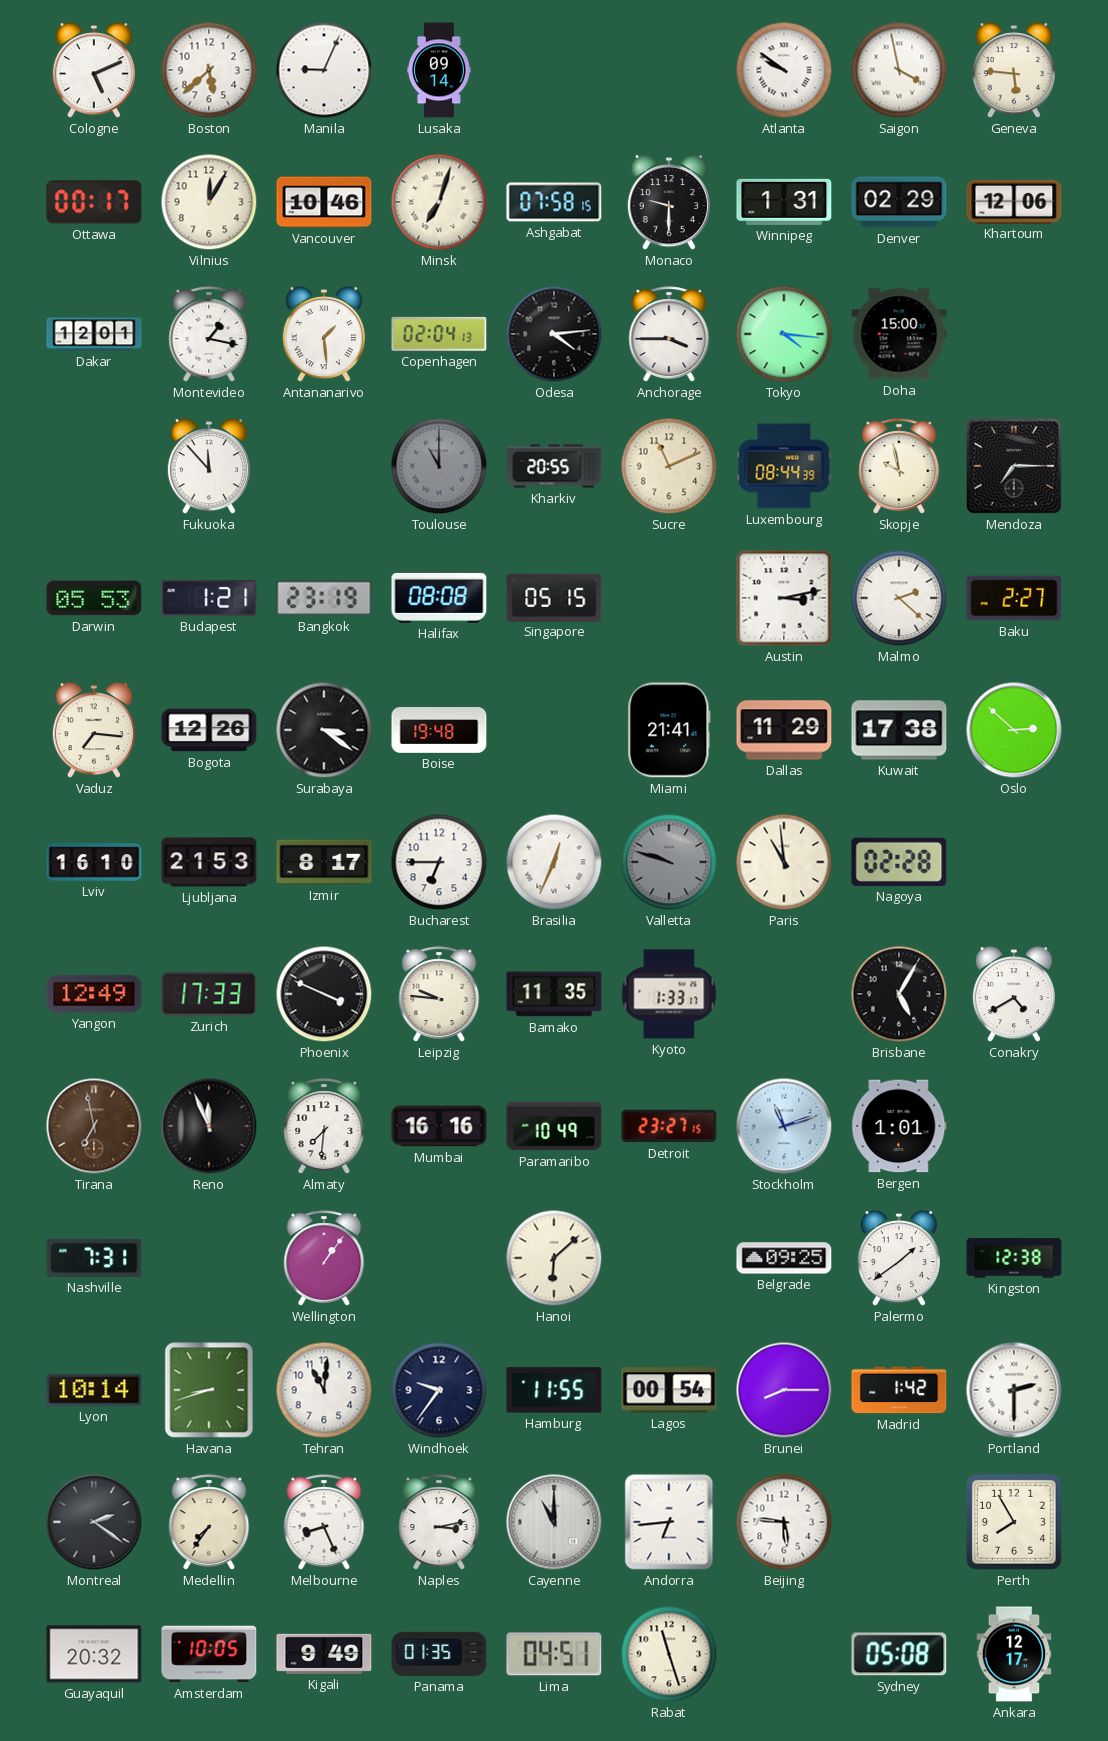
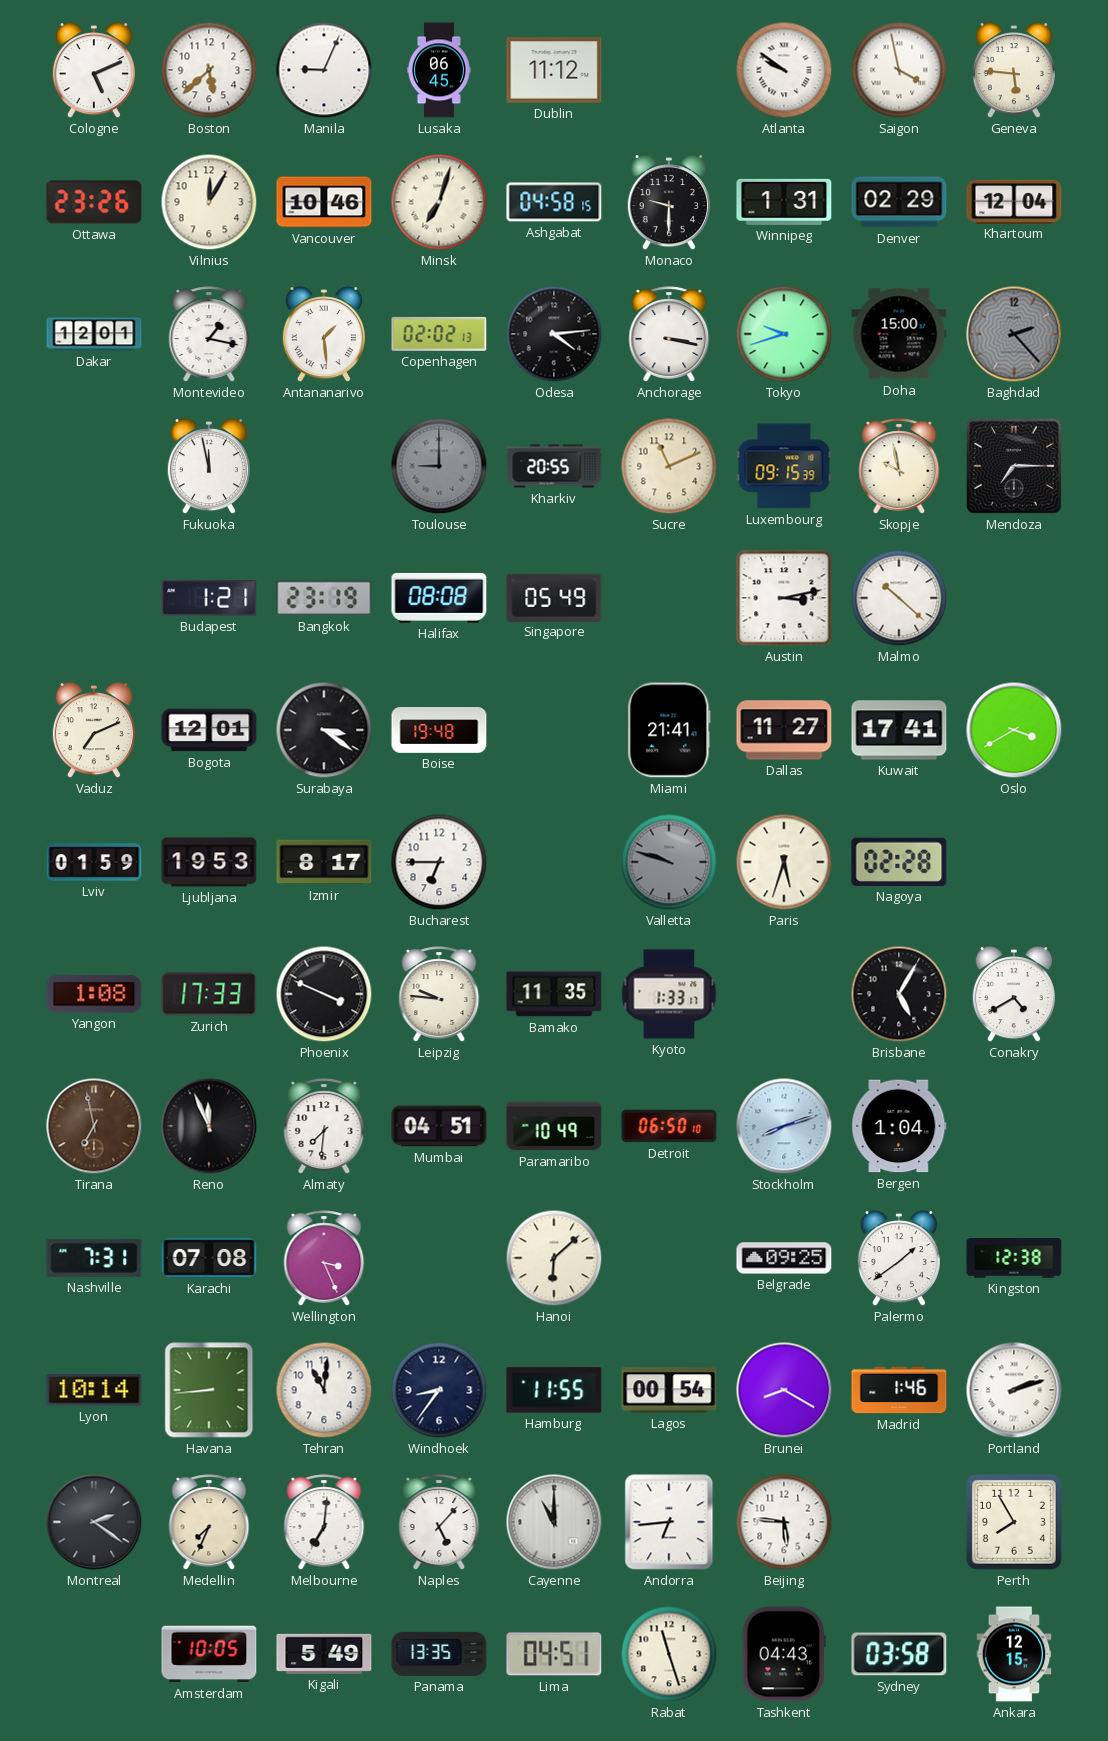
Lusaka: 09:14 -> 06:45 (439, 70)
Dublin: none -> 11:12 (554, 70)
Ottawa: 00:17 -> 23:26 (94, 202)
Ashgabat: 07:58 -> 04:58 (554, 202)
Khartoum: 12:06 -> 12:04 (1014, 201)
Copenhagen: 02:04 -> 02:02 (439, 334)
Anchorage: 3:45 -> 3:17 (669, 334)
Tokyo: 4:16 -> 9:42 (784, 334)
Baghdad: none -> 2:23 (1014, 334)
Fukuoka: 11:53 -> 11:58 (209, 467)
Toulouse: 11:00 -> 9:00 (439, 466)
Luxembourg: 08:44 -> 09:15 (784, 466)
Darwin: 05:53 -> none (94, 598)
Singapore: 05:15 -> 05:49 (554, 597)
Malmo: 2:22 -> 10:22 (899, 598)
Baku: 2:27 -> none (1014, 598)
Vaduz: 7:16 -> 7:11 (94, 731)
Bogota: 12:26 -> 12:01 (209, 730)
Dallas: 11:29 -> 11:27 (784, 730)
Kuwait: 17:38 -> 17:41 (899, 730)
Oslo: 2:52 -> 3:40 (1014, 730)
Lviv: 16:10 -> 01:59 (94, 862)
Ljubljana: 21:53 -> 19:53 (209, 862)
Brasilia: 12:34 -> none (554, 862)
Paris: 10:59 -> 5:33 (784, 862)
Yangon: 12:49 -> 1:08 (94, 994)
Mumbai: 16:16 -> 04:51 (439, 1126)
Detroit: 23:27 -> 06:50 (669, 1126)
Stockholm: 11:12 -> 8:12 (784, 1126)
Bergen: 1:01 -> 1:04 (899, 1126)
Karachi: none -> 07:08 (209, 1258)
Wellington: 1:06 -> 3:26 (324, 1258)
Havana: 8:42 -> 8:44 (209, 1390)
Windhoek: 9:36 -> 8:36 (439, 1390)
Brunei: 8:15 -> 8:20 (784, 1390)
Madrid: 1:42 -> 1:46 (899, 1390)
Portland: 2:30 -> 2:12 (1014, 1390)
Medellin: 7:36 -> 7:34 (209, 1522)
Melbourne: 8:26 -> 7:01 (324, 1522)
Naples: 3:13 -> 5:07 (439, 1522)
Guayaquil: 20:32 -> none (94, 1654)
Kigali: 9:49 -> 5:49 (324, 1654)
Panama: 01:35 -> 13:35 (439, 1654)
Tashkent: none -> 04:43 (784, 1654)
Sydney: 05:08 -> 03:58 (899, 1654)
Ankara: 12:17 -> 12:15 (1014, 1654)
